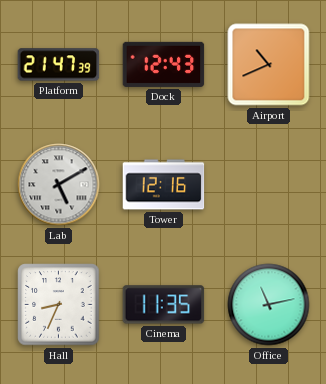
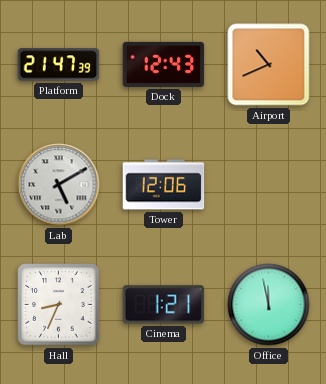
Tower: 12:16 -> 12:06 (164, 185)
Cinema: 11:35 -> 1:21 (164, 305)
Office: 11:13 -> 11:58 (269, 305)
